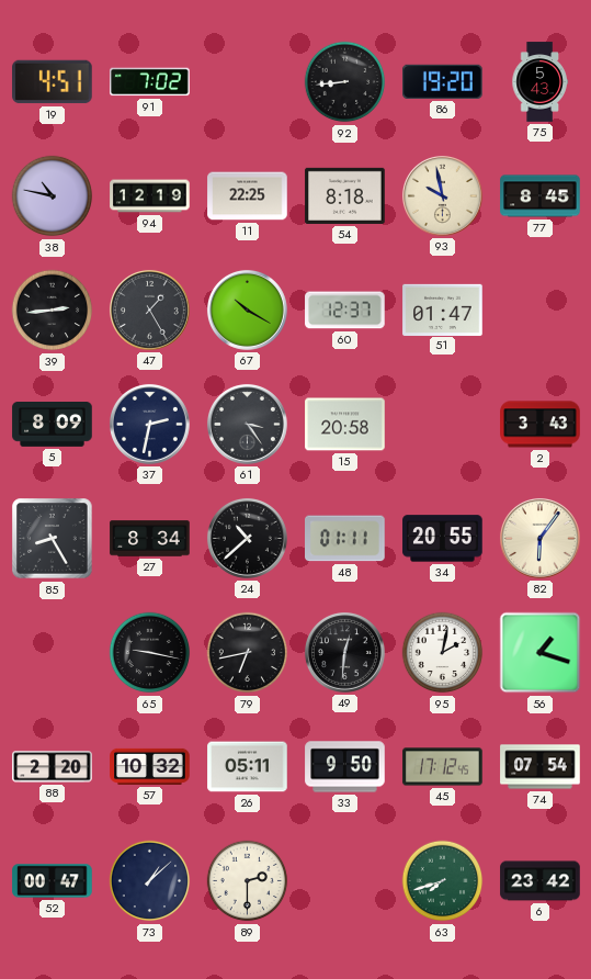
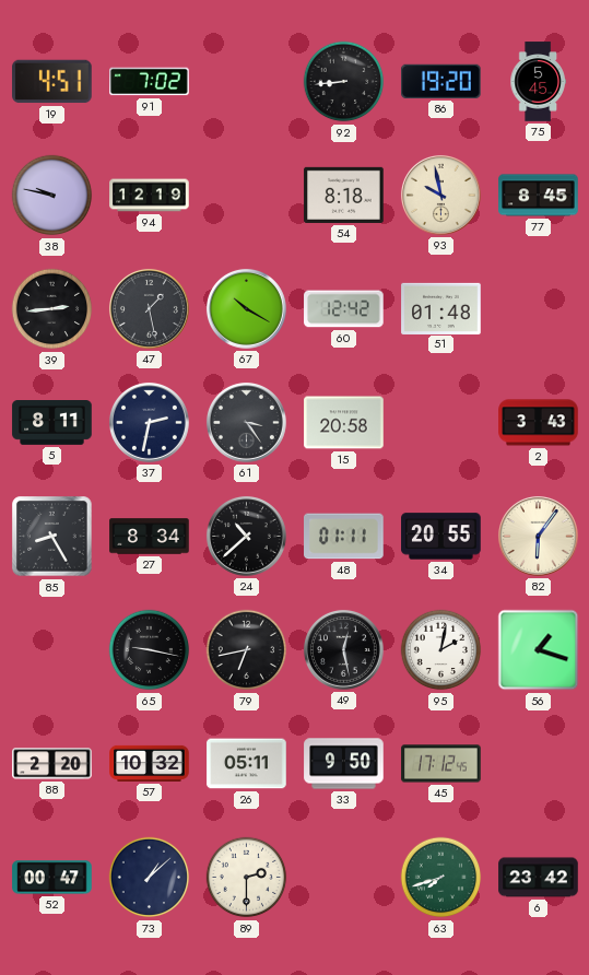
75: 5:43 -> 5:45 (538, 82)
38: 10:47 -> 9:47 (52, 196)
11: 22:25 -> none (248, 196)
47: 1:25 -> 1:28 (149, 308)
60: 12:37 -> 12:42 (344, 309)
51: 01:47 -> 01:48 (441, 308)
5: 8:09 -> 8:11 (52, 423)
49: 12:31 -> 12:28 (343, 649)
74: 07:54 -> none (541, 767)
